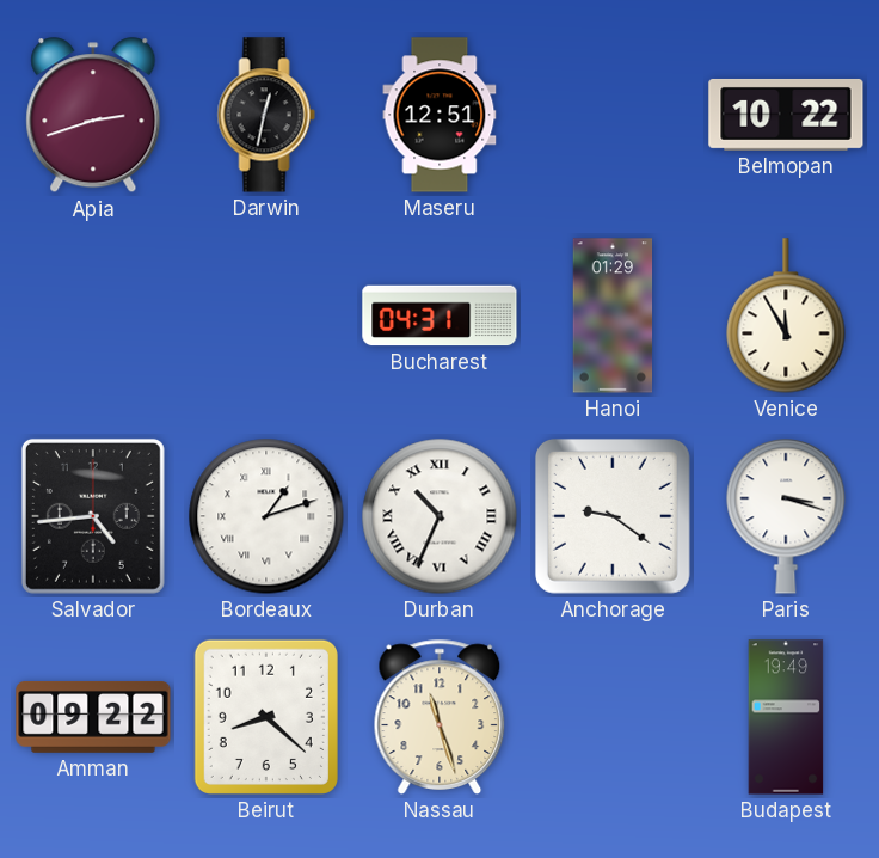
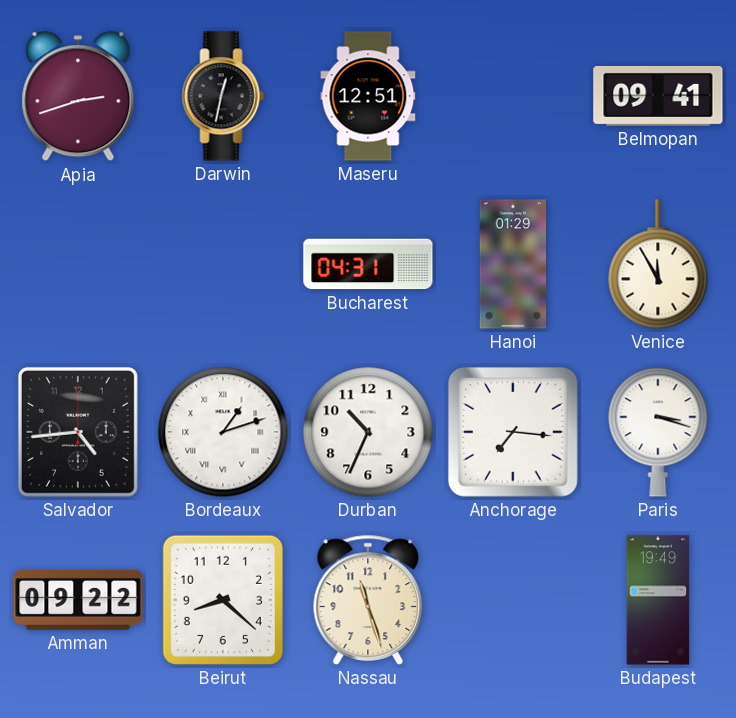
Belmopan: 10:22 -> 09:41 (658, 96)
Durban numerals: Roman -> Arabic (368, 432)
Anchorage: 9:21 -> 7:16 (513, 432)
